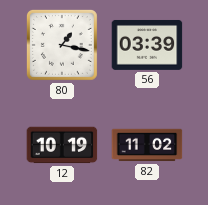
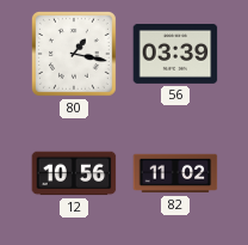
12: 10:19 -> 10:56 (74, 173)
